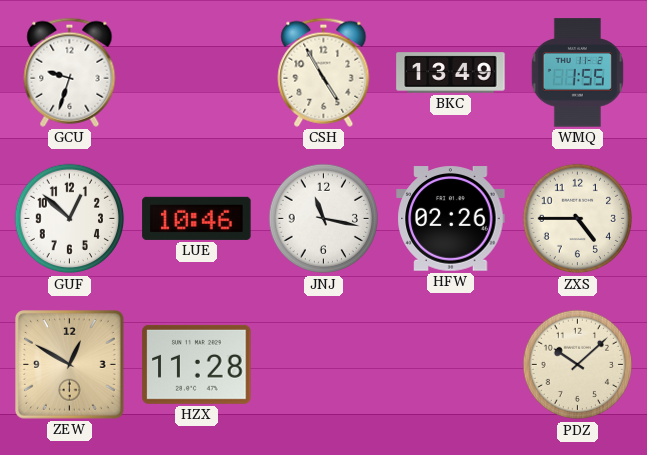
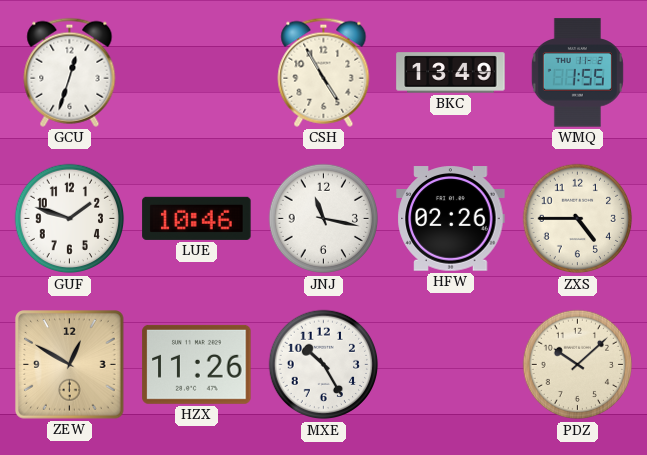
GCU: 9:33 -> 12:33 (70, 72)
GUF: 12:52 -> 1:48 (70, 219)
HZX: 11:28 -> 11:26 (197, 364)
MXE: none -> 10:25 (324, 365)
